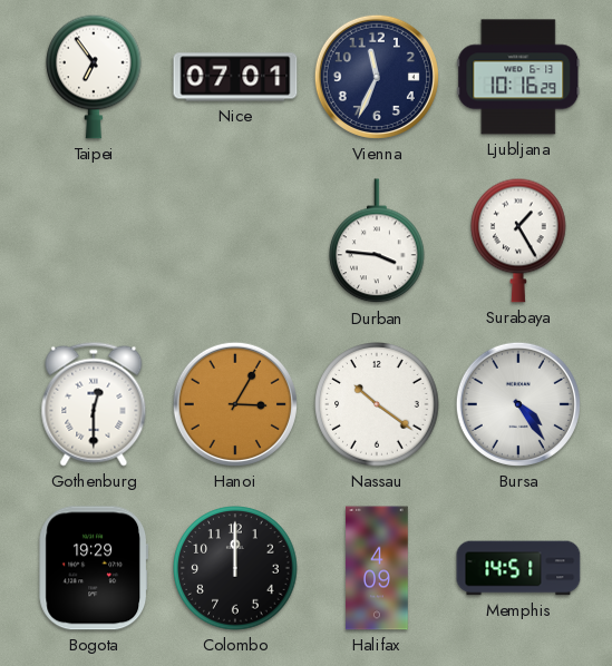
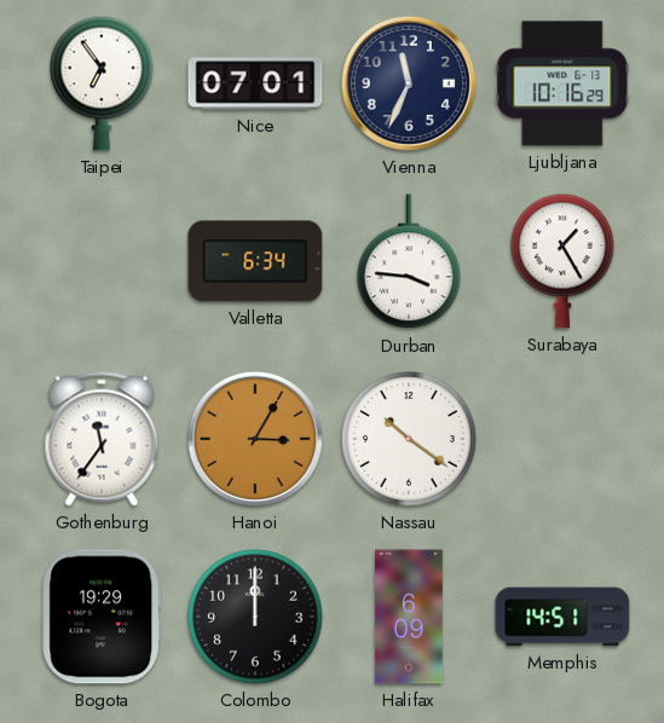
Valletta: none -> 6:34 (255, 261)
Gothenburg: 12:30 -> 11:36 (102, 439)
Bursa: 4:24 -> none (518, 404)
Halifax: 4:09 -> 6:09 (409, 617)
